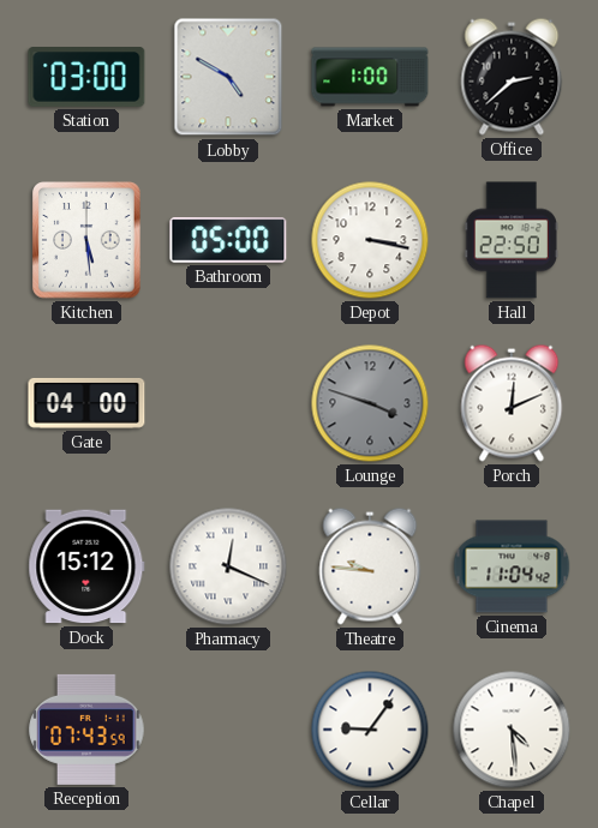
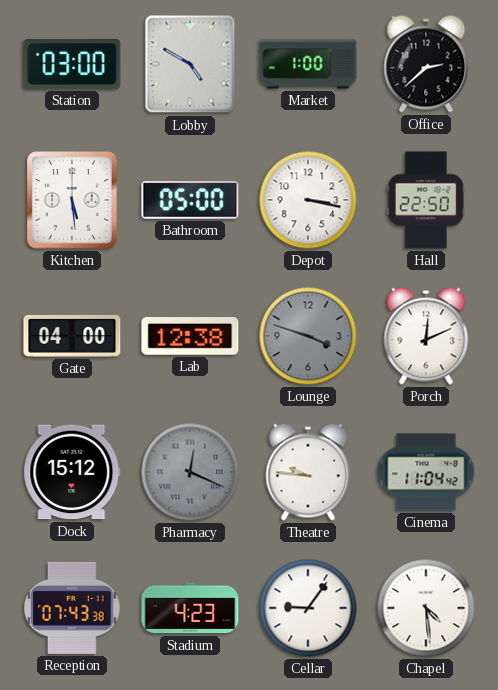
Lab: none -> 12:38 (190, 336)
Pharmacy dial: white -> grey (190, 472)
Reception: 07:43:59 -> 07:43:38 (72, 608)
Stadium: none -> 4:23 (190, 608)
